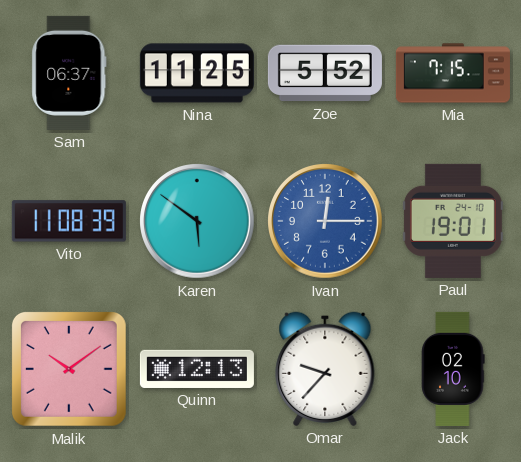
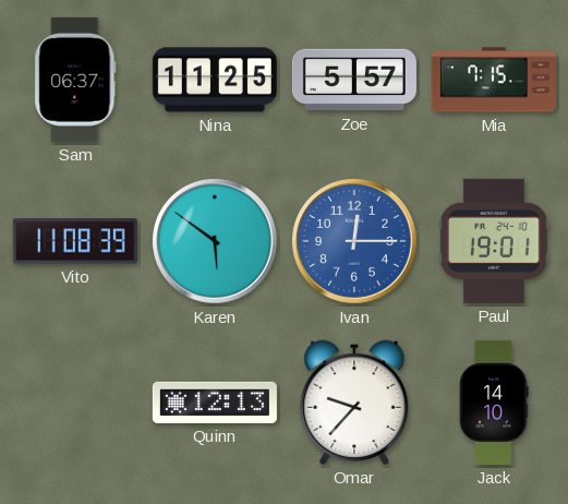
Zoe: 5:52 -> 5:57 (354, 80)
Malik: 10:09 -> none (69, 369)
Jack: 02:10 -> 14:10 (494, 403)
